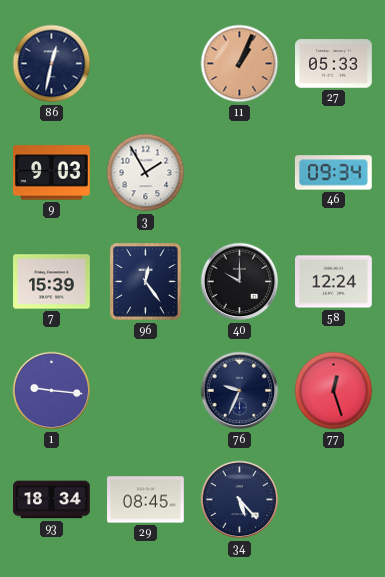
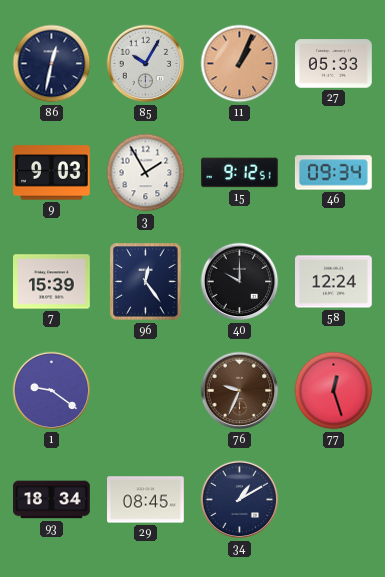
85: none -> 10:05 (146, 64)
15: none -> 9:12 (240, 173)
1: 9:16 -> 9:21 (52, 391)
76 dial: navy -> brown (240, 391)
34: 5:23 -> 1:10 (240, 500)
